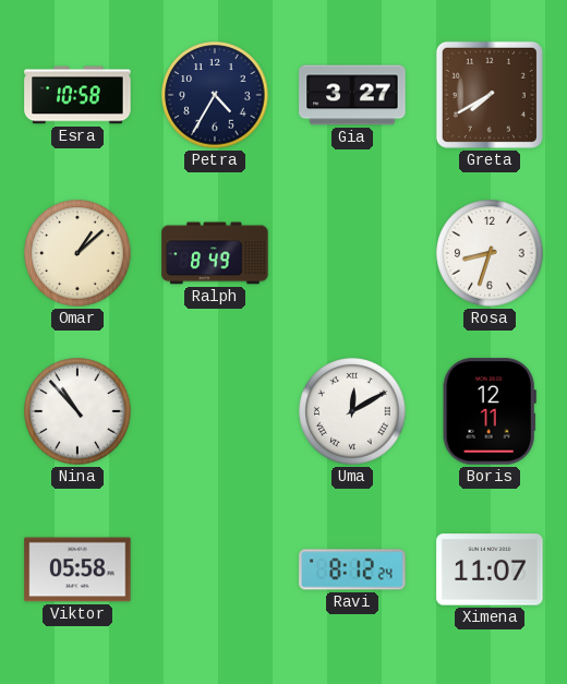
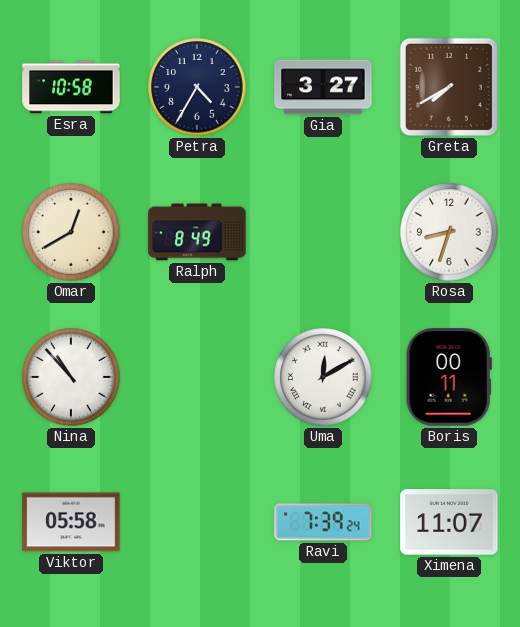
Omar: 1:08 -> 12:40 (71, 232)
Boris: 12:11 -> 00:11 (449, 377)
Ravi: 8:12 -> 7:39 (323, 522)
